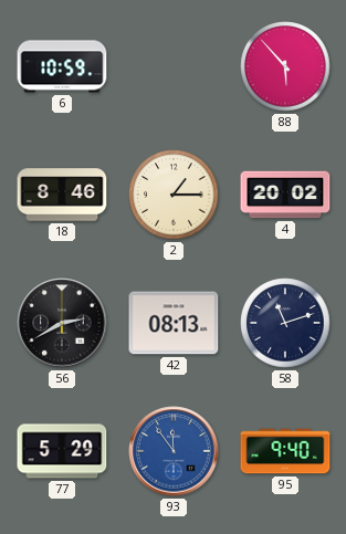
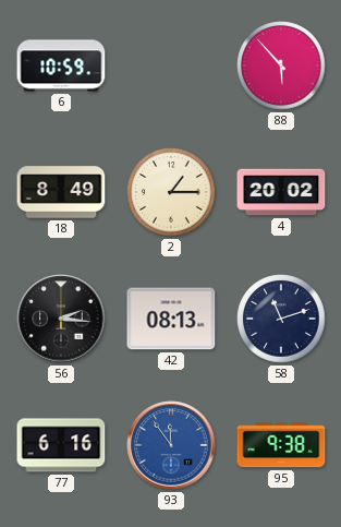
18: 8:46 -> 8:49 (61, 192)
56: 2:40 -> 2:16 (61, 319)
77: 5:29 -> 6:16 (61, 445)
95: 9:40 -> 9:38 (281, 445)
